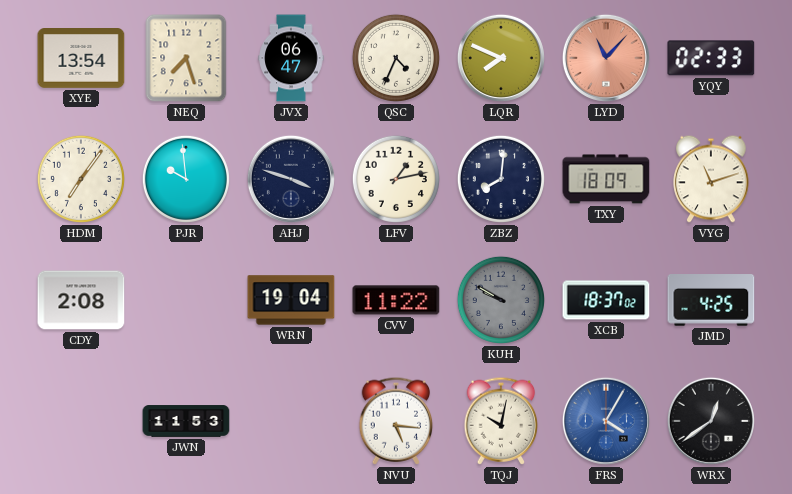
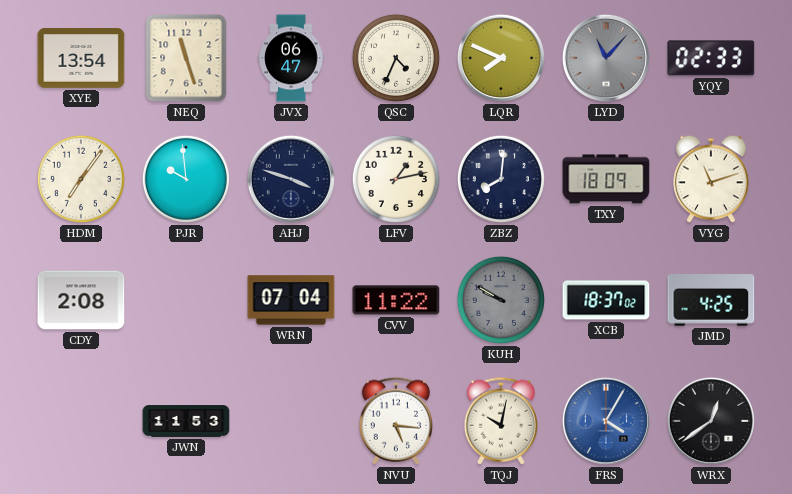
NEQ: 7:27 -> 11:27 (186, 58)
LYD dial: salmon -> grey (606, 58)
WRN: 19:04 -> 07:04 (291, 300)
